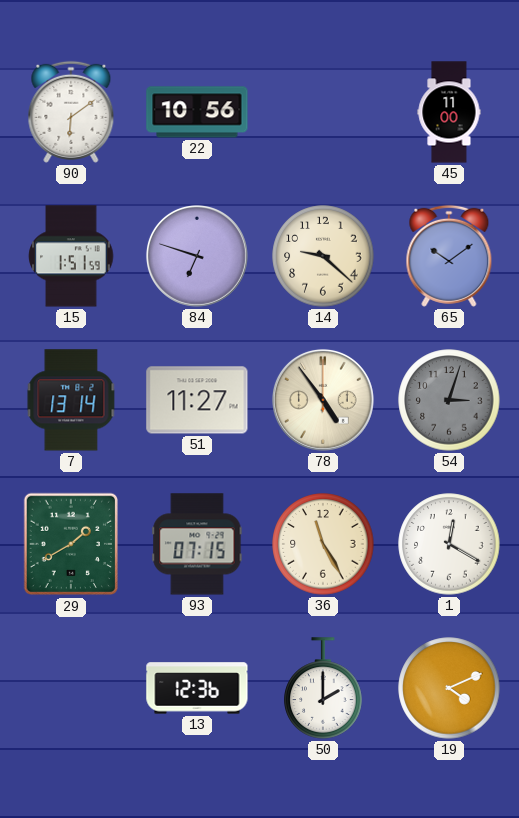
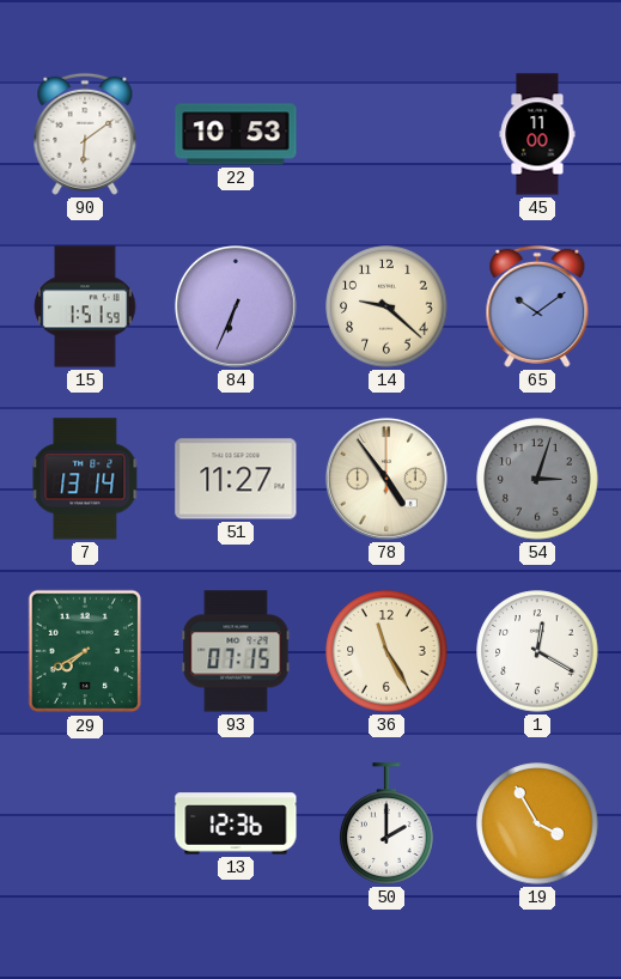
22: 10:56 -> 10:53 (236, 134)
84: 6:48 -> 6:34 (236, 306)
29: 1:40 -> 7:40 (84, 651)
19: 4:11 -> 3:55 (537, 823)
